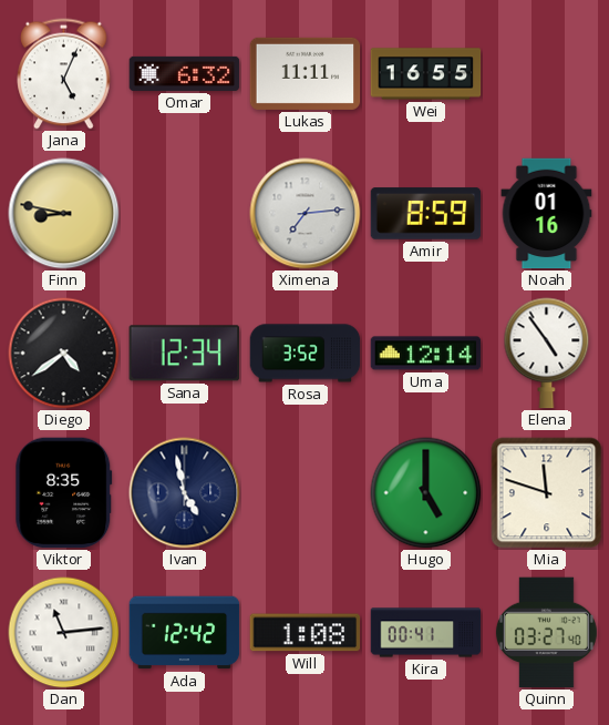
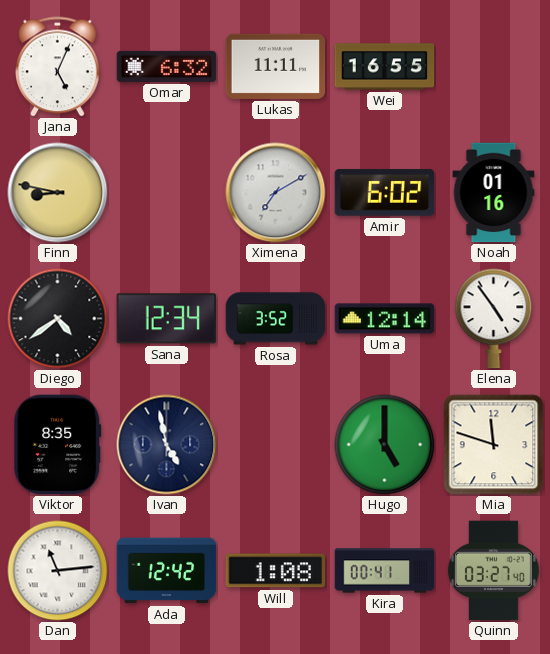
Ximena: 7:14 -> 7:10 (276, 193)
Amir: 8:59 -> 6:02 (385, 193)
